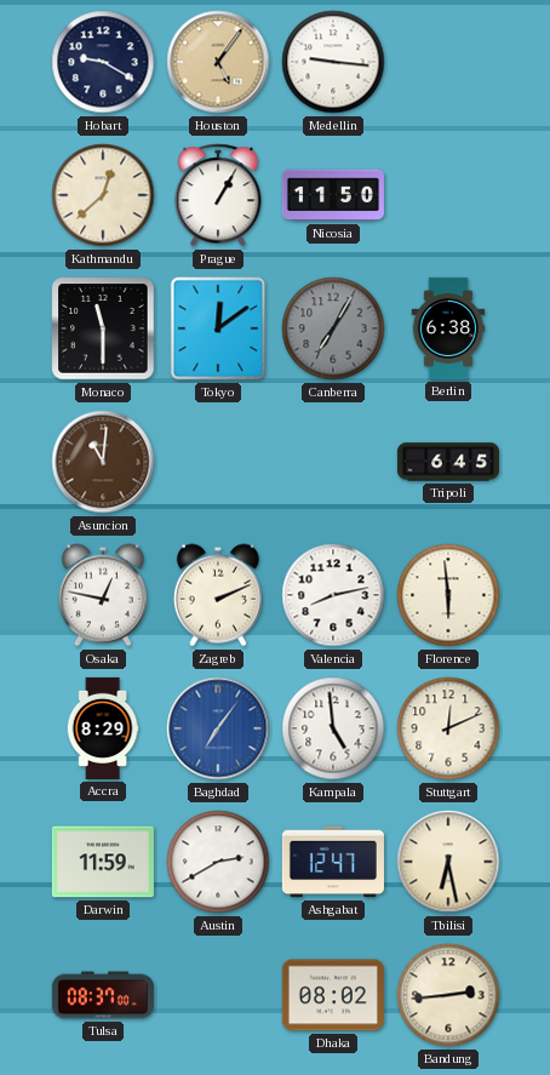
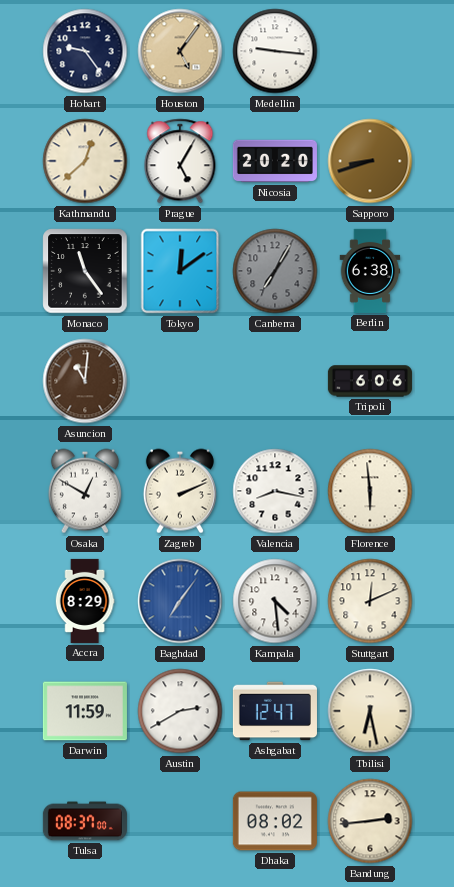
Hobart: 9:20 -> 9:24 (85, 51)
Prague: 1:05 -> 5:05 (180, 161)
Nicosia: 11:50 -> 20:20 (275, 161)
Sapporo: none -> 8:42 (370, 161)
Monaco: 11:30 -> 11:24 (85, 271)
Tripoli: 6:45 -> 6:06 (370, 381)
Osaka: 12:47 -> 12:50 (85, 491)
Valencia: 8:13 -> 8:17 (275, 491)
Kampala: 4:59 -> 4:29 (275, 601)
